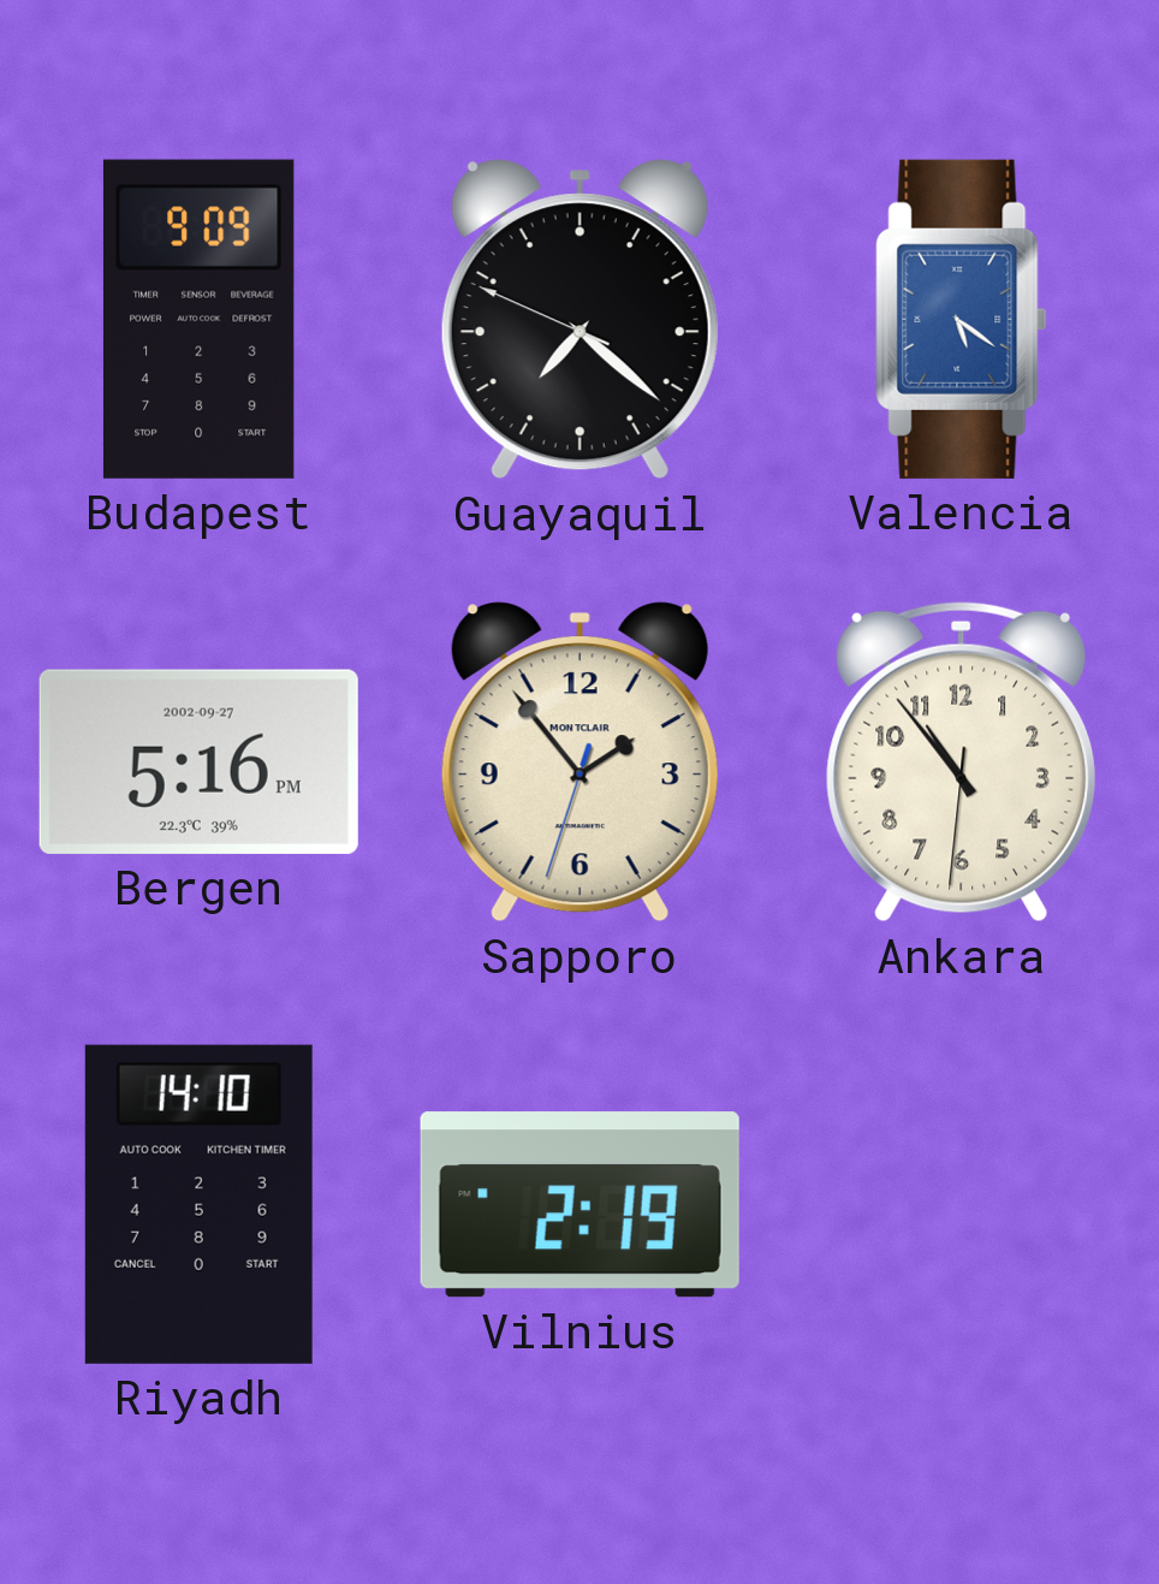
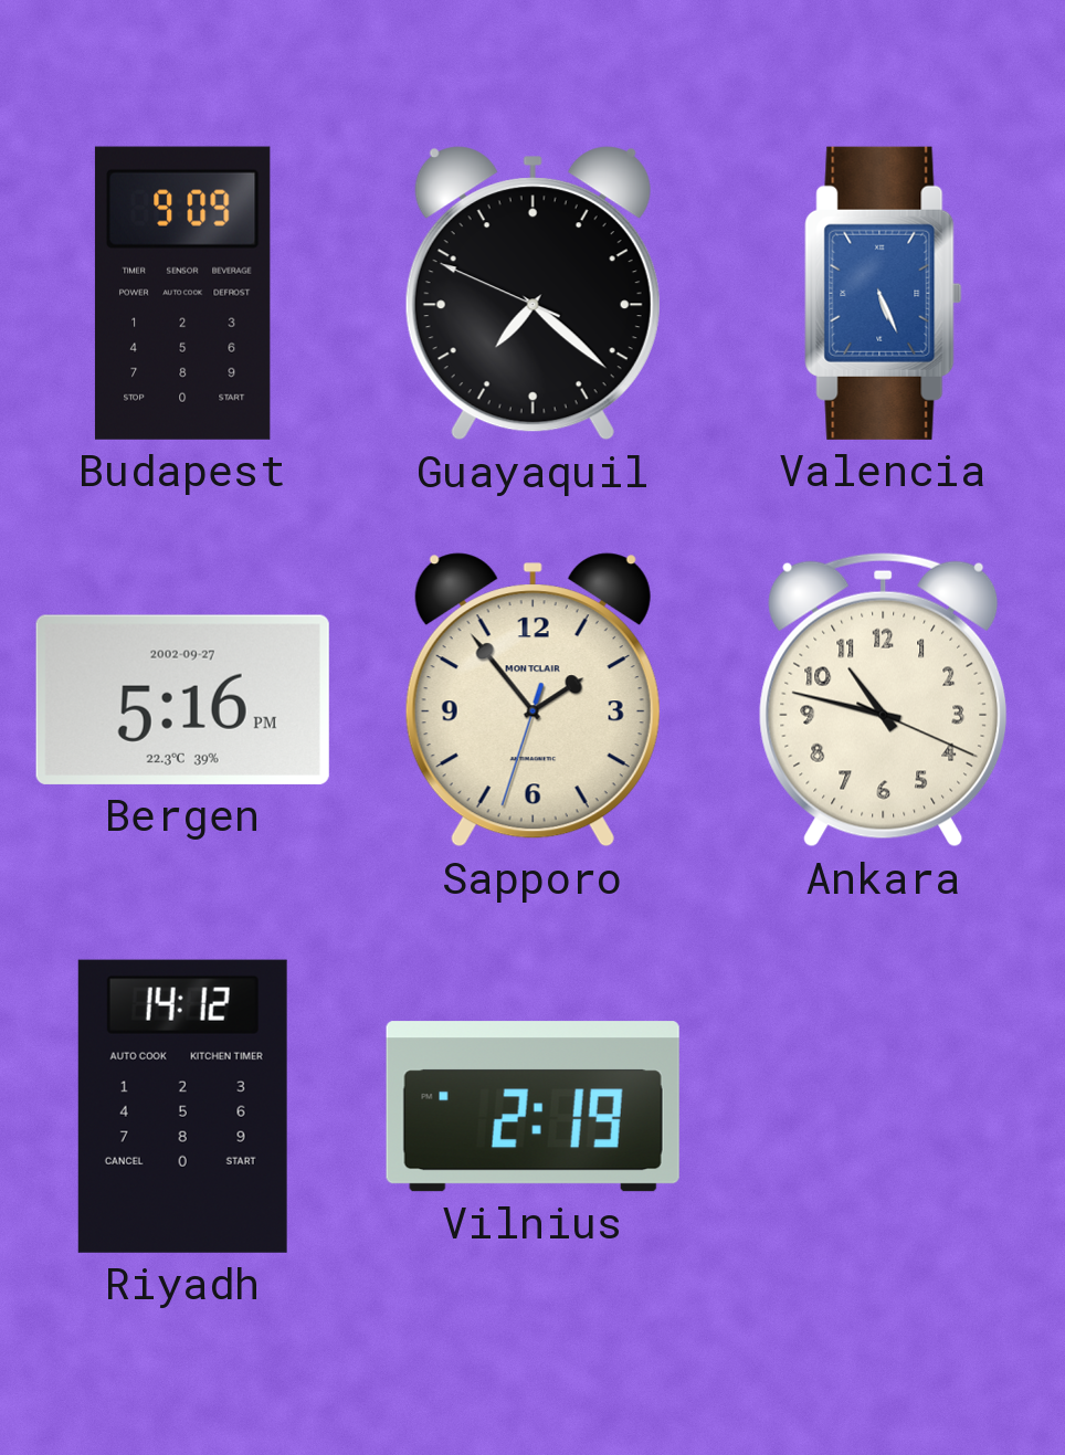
Valencia: 5:21 -> 5:26 (884, 293)
Ankara: 10:53 -> 10:47 (884, 699)
Riyadh: 14:10 -> 14:12 (182, 1106)
